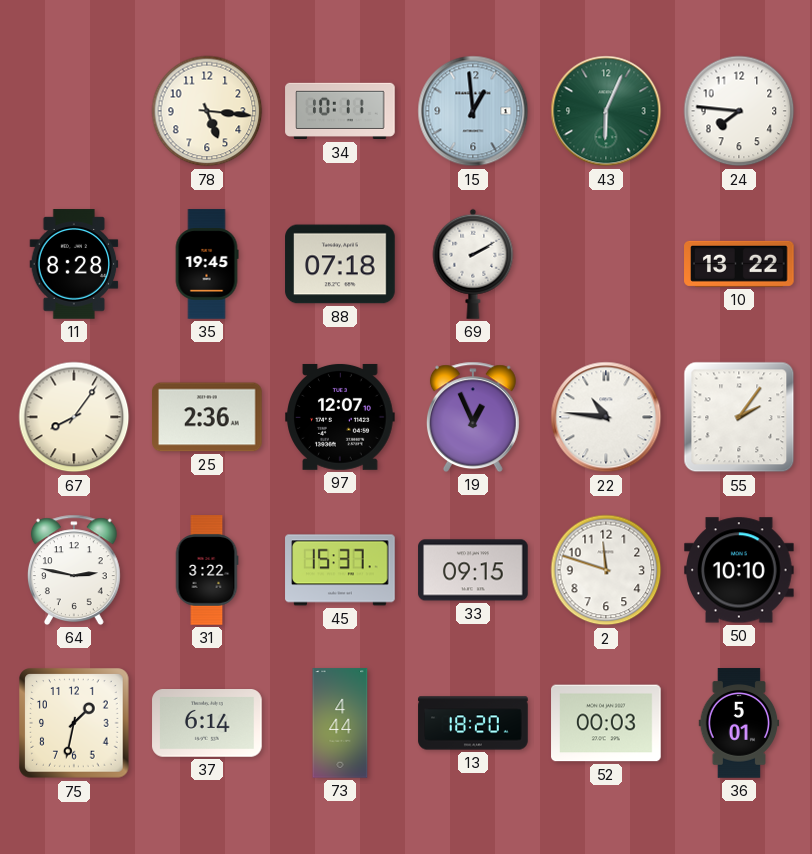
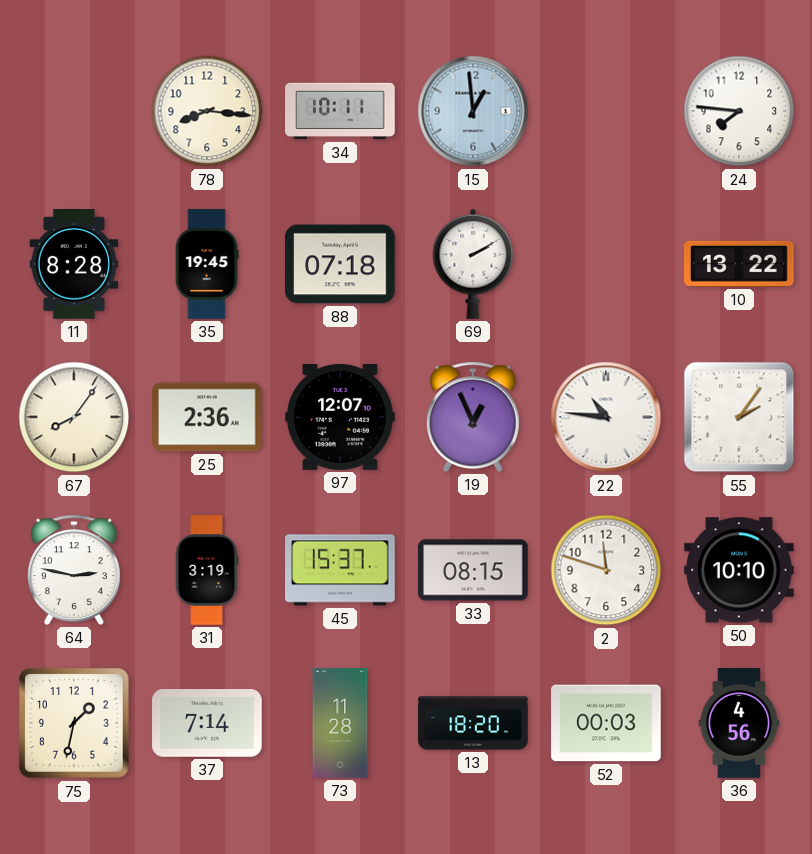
78: 5:16 -> 8:16 (207, 111)
43: 6:04 -> none (606, 111)
31: 3:22 -> 3:19 (207, 570)
33: 09:15 -> 08:15 (473, 570)
37: 6:14 -> 7:14 (207, 723)
73: 4:44 -> 11:28 (340, 723)
36: 5:01 -> 4:56 (739, 723)
